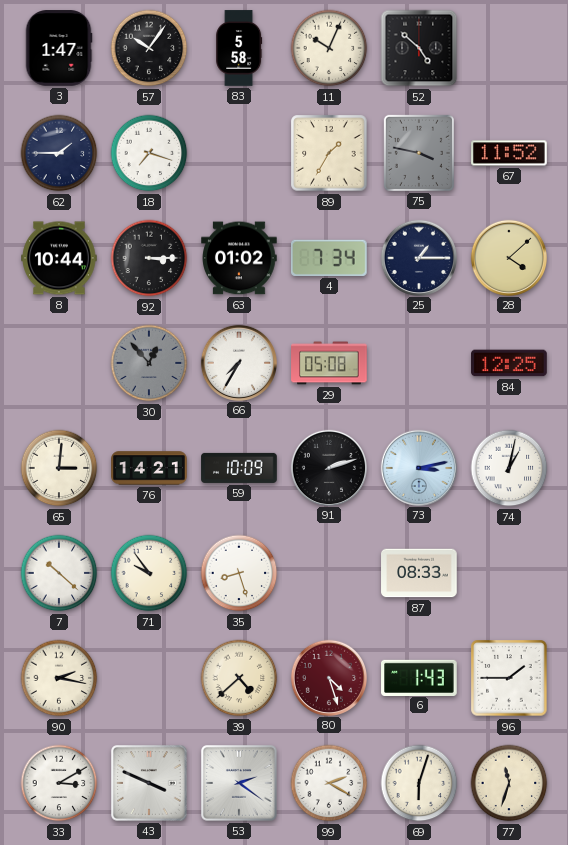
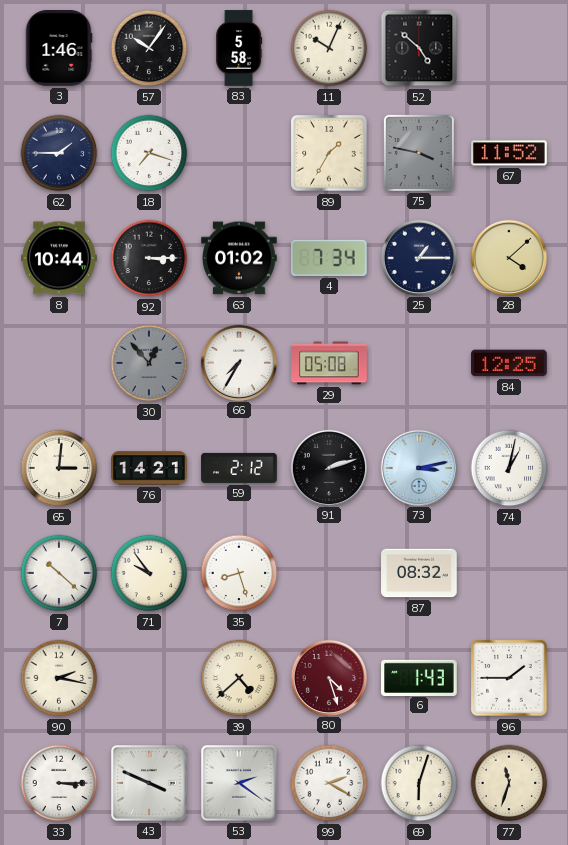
3: 1:47 -> 1:46 (59, 48)
59: 10:09 -> 2:12 (239, 468)
87: 08:33 -> 08:32 (419, 573)
33: 3:10 -> 3:15 (59, 783)
